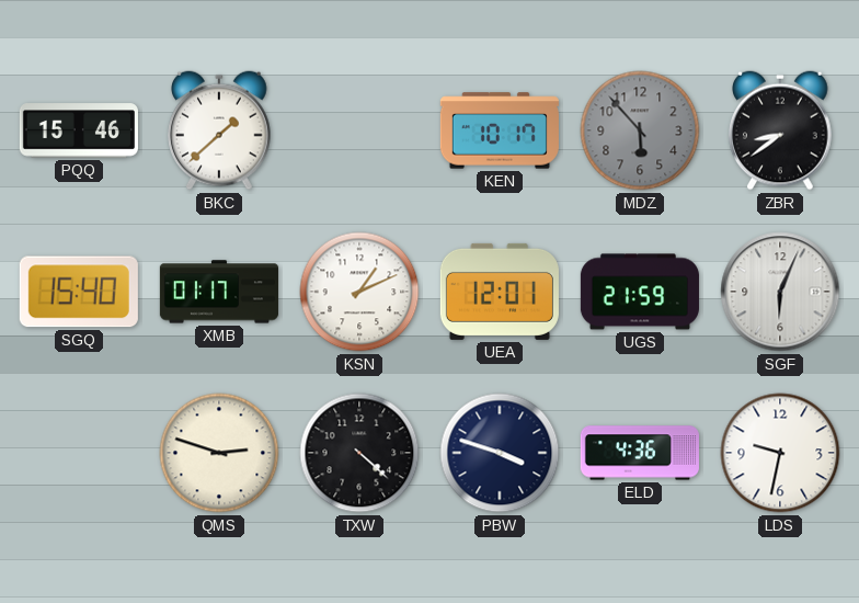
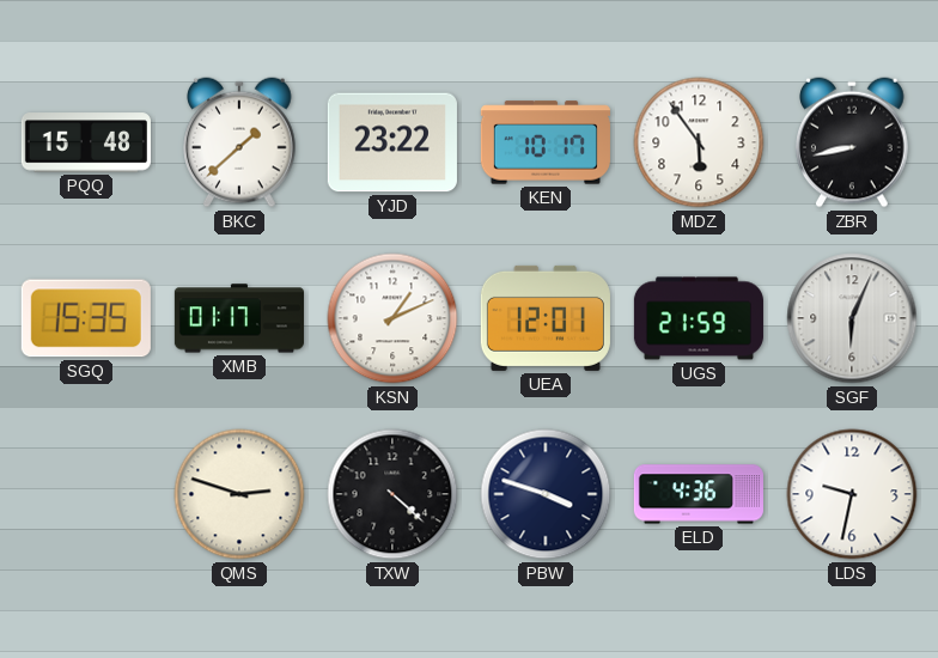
PQQ: 15:46 -> 15:48 (86, 142)
YJD: none -> 23:22 (392, 142)
MDZ: 5:53 -> 5:54 (699, 142)
MDZ dial: grey -> white (699, 142)
ZBR: 8:39 -> 8:43 (853, 142)
SGQ: 15:40 -> 15:35 (86, 318)
